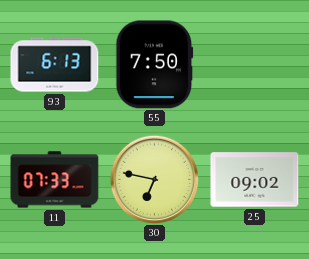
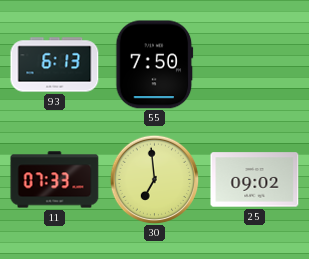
30: 6:47 -> 6:59 (154, 179)
